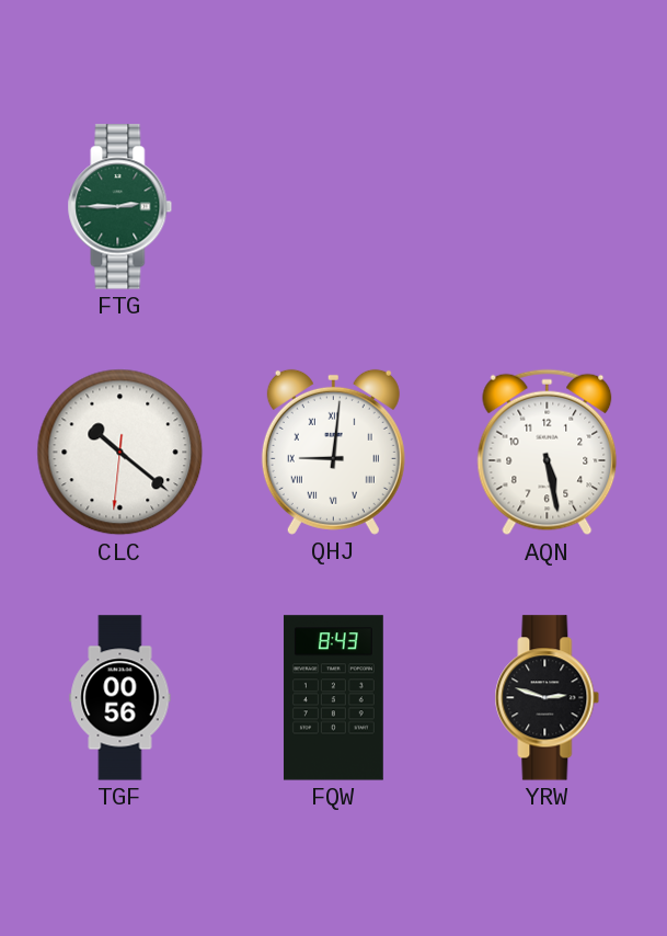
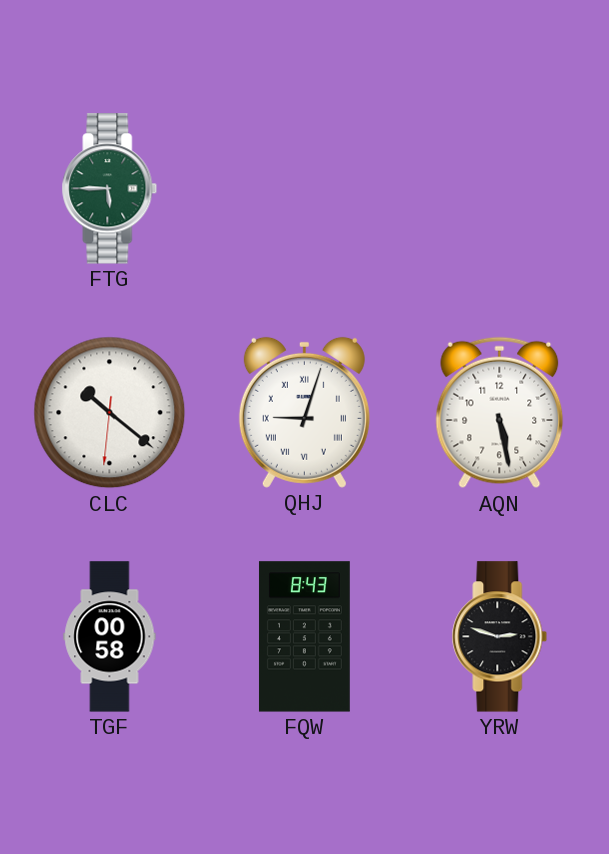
FTG: 2:45 -> 5:45 (110, 189)
QHJ: 9:01 -> 9:03 (304, 412)
TGF: 00:56 -> 00:58 (110, 637)
